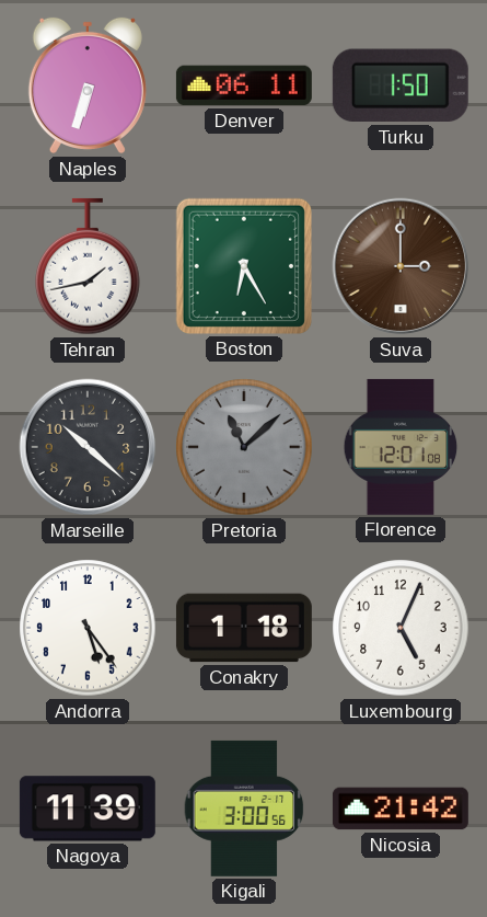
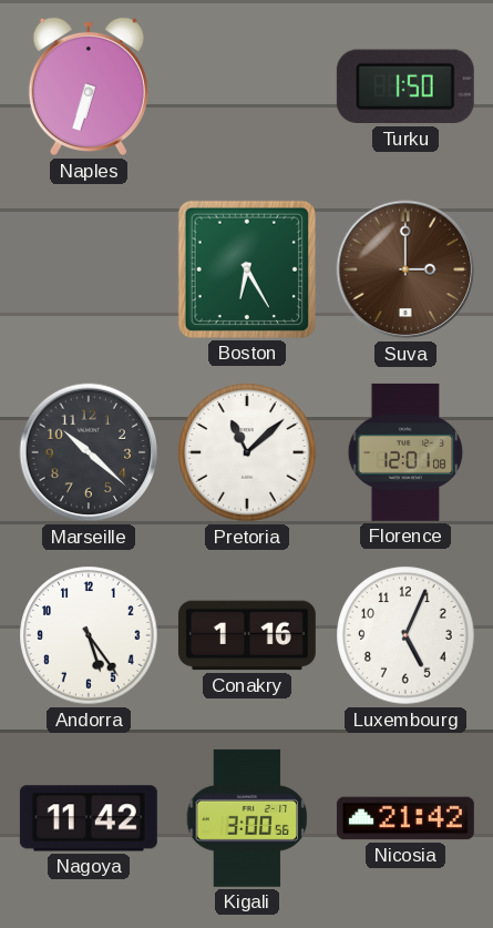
Denver: 06:11 -> none (244, 85)
Tehran: 1:43 -> none (88, 266)
Pretoria dial: grey -> white (247, 452)
Conakry: 1:18 -> 1:16 (247, 635)
Nagoya: 11:39 -> 11:42 (89, 818)
